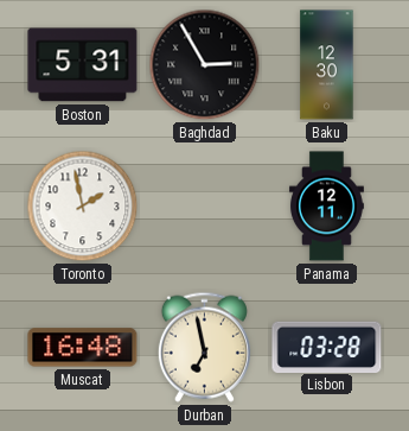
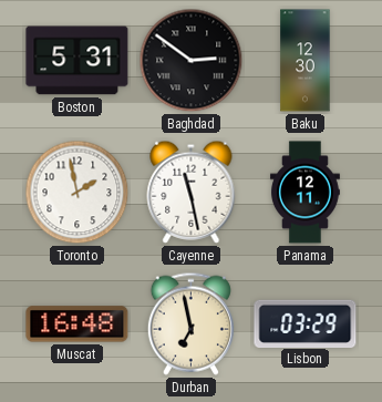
Baghdad: 2:55 -> 2:51 (192, 61)
Cayenne: none -> 11:28 (192, 192)
Lisbon: 03:28 -> 03:29 (306, 323)
